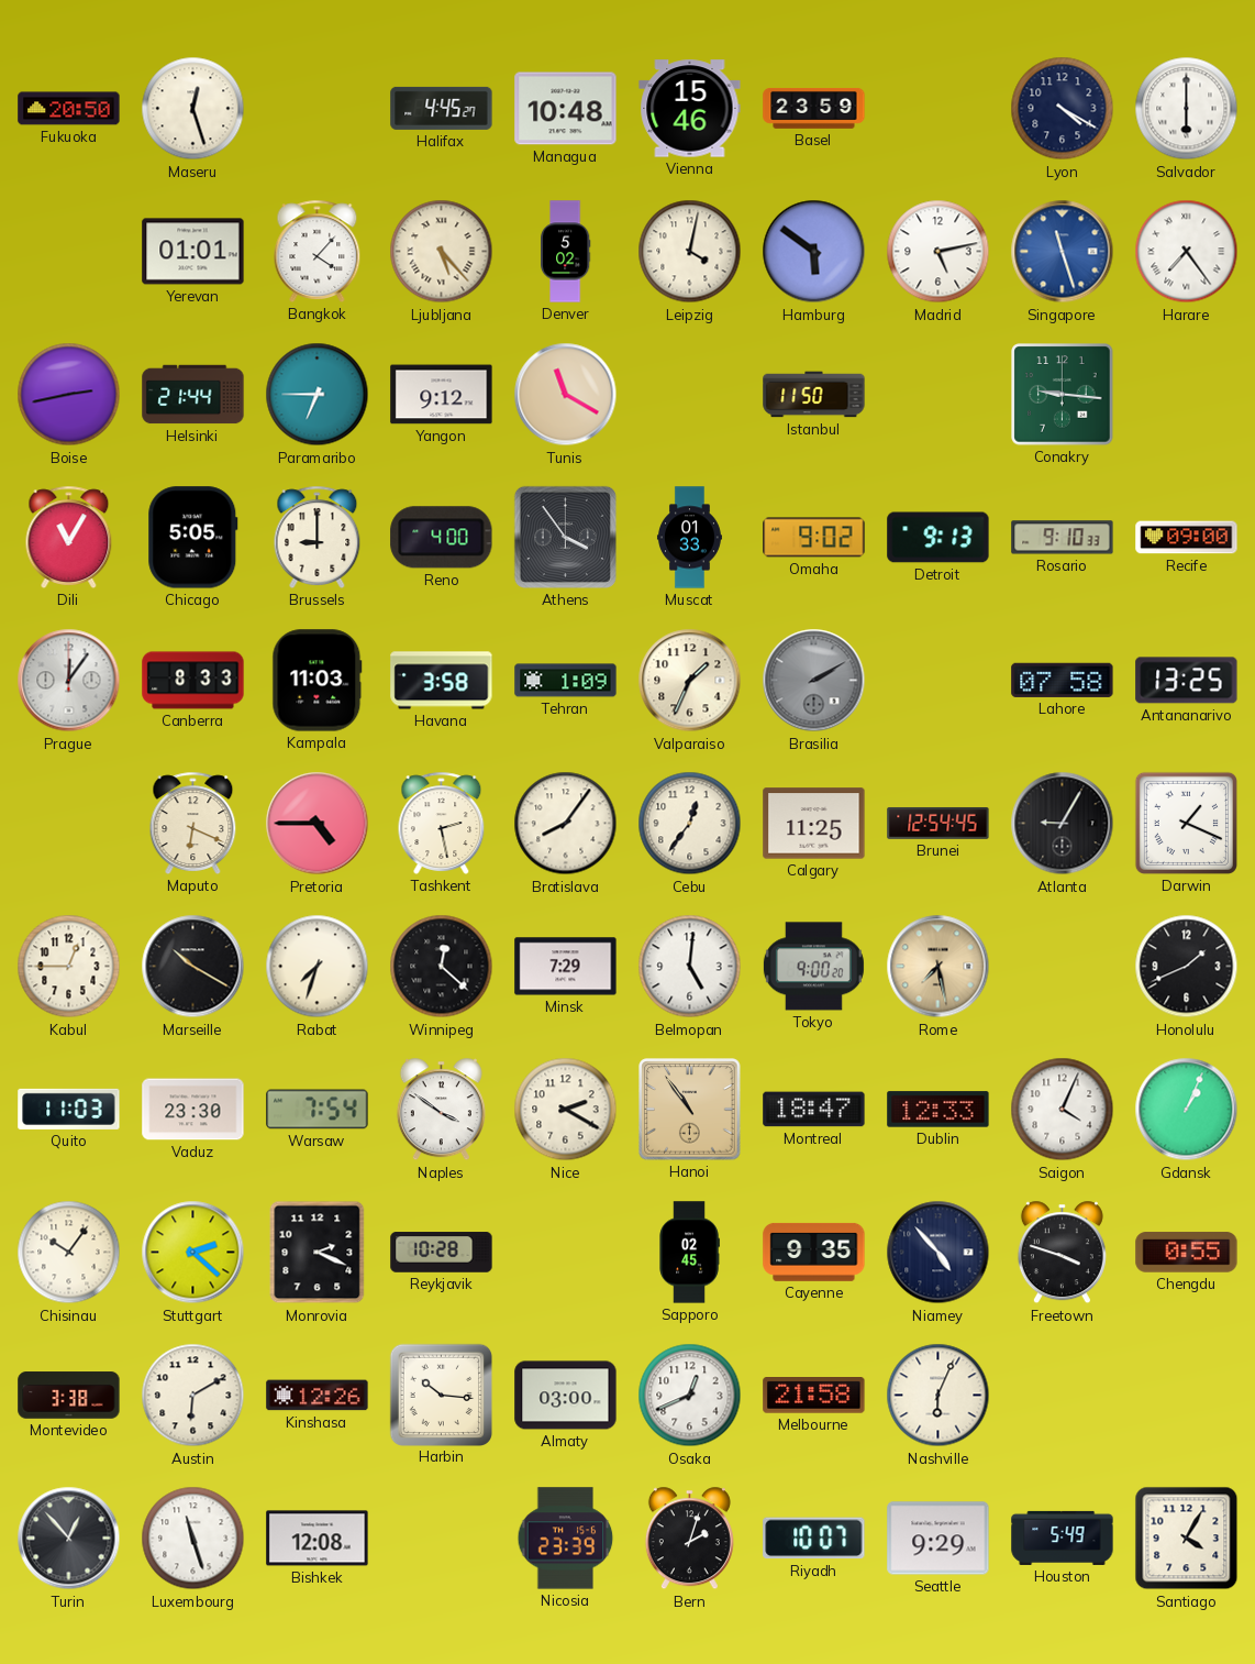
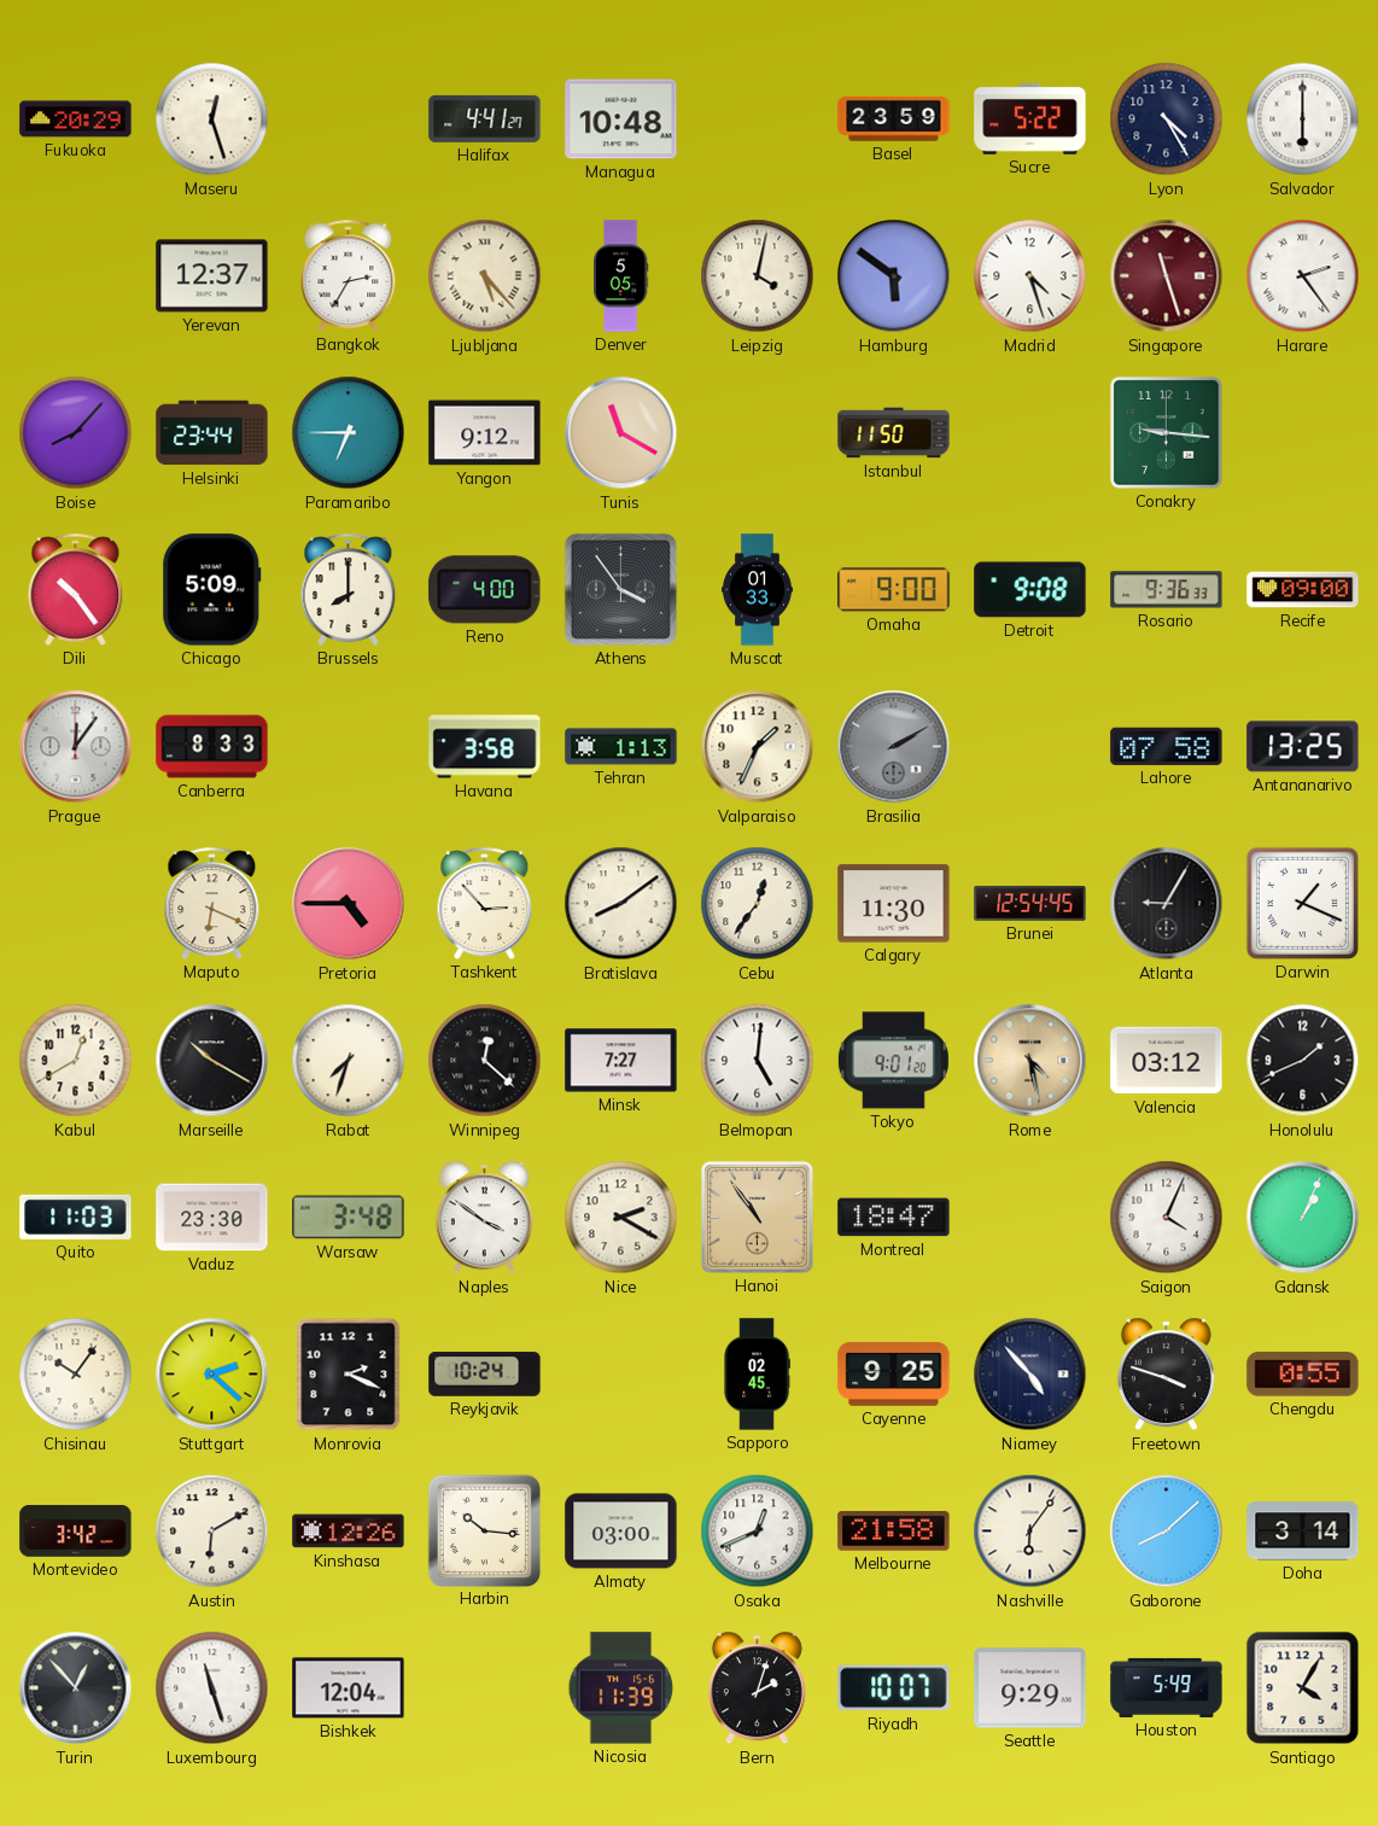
Fukuoka: 20:50 -> 20:29 (76, 119)
Halifax: 4:45 -> 4:41 (485, 118)
Vienna: 15:46 -> none (690, 109)
Sucre: none -> 5:22 (1030, 118)
Lyon: 4:20 -> 4:25 (1167, 119)
Yerevan: 01:01 -> 12:37 (212, 276)
Bangkok: 4:07 -> 2:35 (349, 275)
Denver: 5:02 -> 5:05 (620, 276)
Madrid: 5:13 -> 4:27 (1030, 276)
Singapore dial: blue -> burgundy (1167, 276)
Harare: 7:24 -> 2:24 (1303, 276)
Boise: 2:43 -> 8:07 (76, 433)
Helsinki: 21:44 -> 23:44 (212, 433)
Dili: 11:05 -> 10:24 (76, 589)
Chicago: 5:05 -> 5:09 (212, 590)
Brussels: 9:00 -> 8:00 (349, 589)
Omaha: 9:02 -> 9:00 (894, 590)
Detroit: 9:13 -> 9:08 (1030, 590)
Rosario: 9:10 -> 9:36 (1167, 590)
Kampala: 11:03 -> none (318, 681)
Tehran: 1:09 -> 1:13 (621, 747)
Tashkent: 2:28 -> 2:53 (485, 903)
Bratislava: 8:06 -> 8:09 (621, 904)
Calgary: 11:25 -> 11:30 (894, 904)
Kabul: 12:45 -> 12:40 (76, 1061)
Minsk: 7:29 -> 7:27 (621, 1061)
Tokyo: 9:00 -> 9:01 (893, 1061)
Rome: 7:28 -> 4:28 (1030, 1061)
Valencia: none -> 03:12 (1167, 1061)
Warsaw: 7:54 -> 3:48 (349, 1218)
Dublin: 12:33 -> none (939, 1110)
Reykjavik: 10:28 -> 10:24 (485, 1375)
Cayenne: 9:35 -> 9:25 (894, 1373)
Montevideo: 3:38 -> 3:42 (76, 1532)
Nashville: 6:04 -> 6:06 (1030, 1532)
Gaborone: none -> 8:08 (1167, 1532)
Doha: none -> 3:14 (1303, 1532)
Bishkek: 12:08 -> 12:04 (349, 1688)
Nicosia: 23:39 -> 11:39 (621, 1688)
